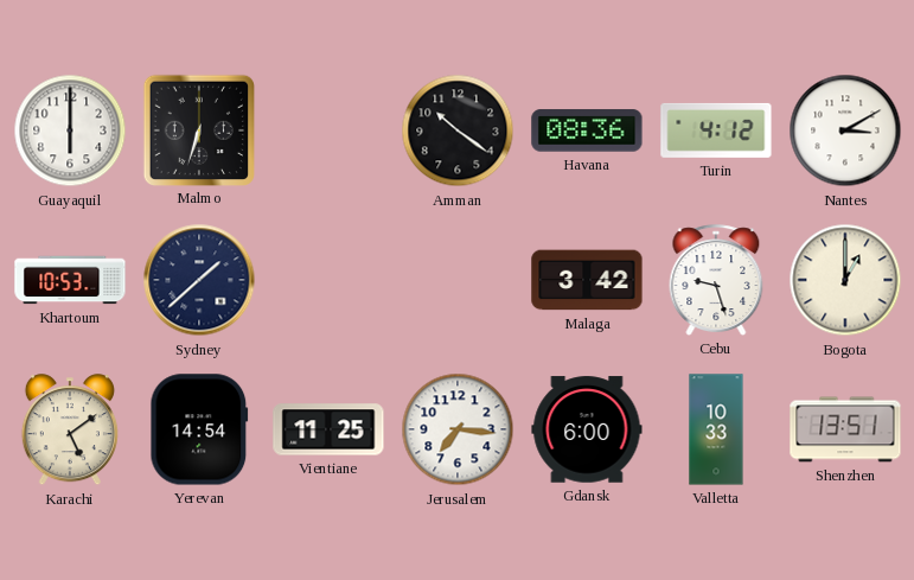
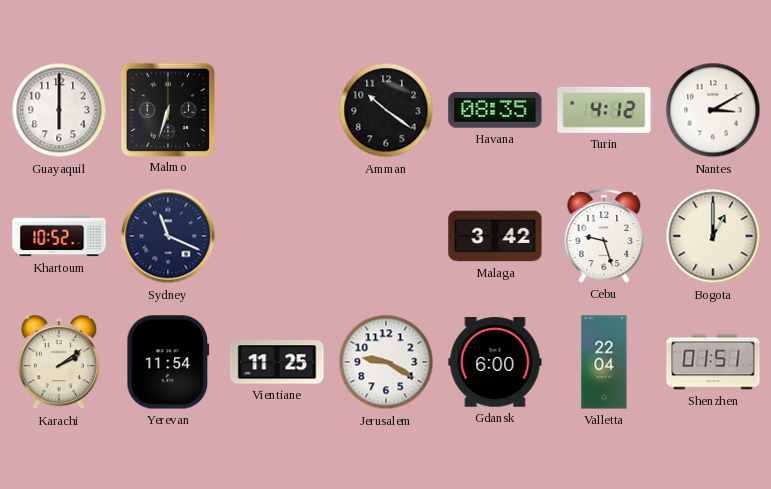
Havana: 08:36 -> 08:35 (495, 110)
Khartoum: 10:53 -> 10:52 (59, 236)
Sydney: 1:38 -> 11:19 (168, 236)
Karachi: 5:09 -> 2:09 (59, 363)
Yerevan: 14:54 -> 11:54 (168, 362)
Jerusalem: 7:16 -> 9:20 (386, 362)
Valletta: 10:33 -> 22:04 (604, 362)
Shenzhen: 13:51 -> 01:51 (713, 362)
